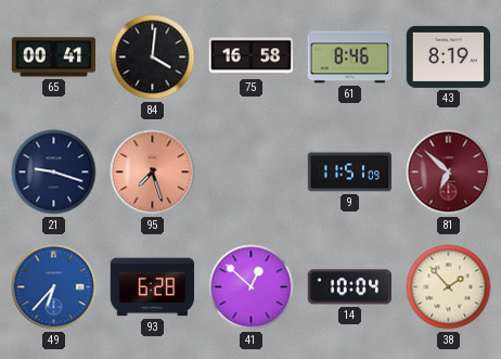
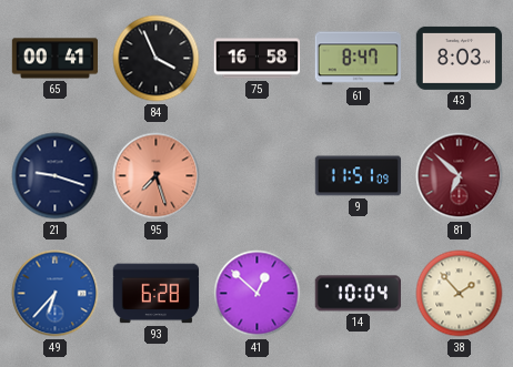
84: 4:01 -> 3:56 (157, 59)
61: 8:46 -> 8:47 (359, 59)
43: 8:19 -> 8:03 (460, 58)
